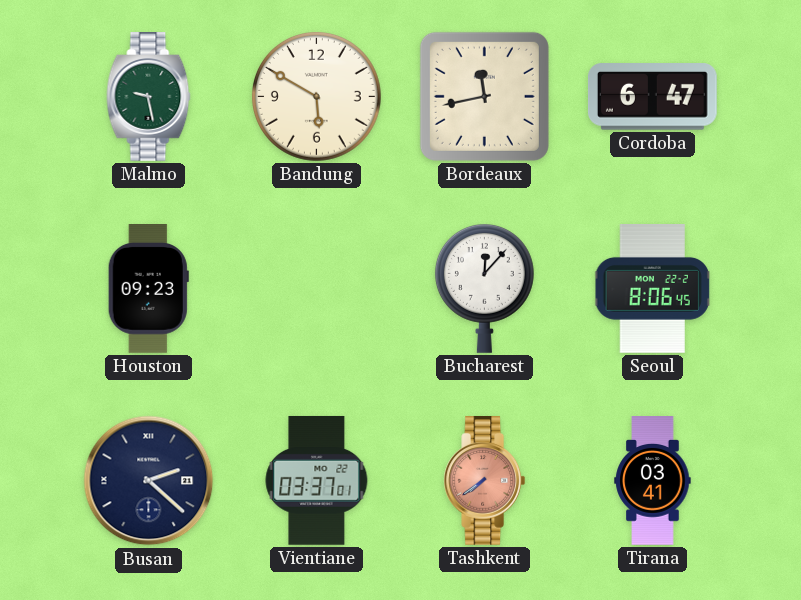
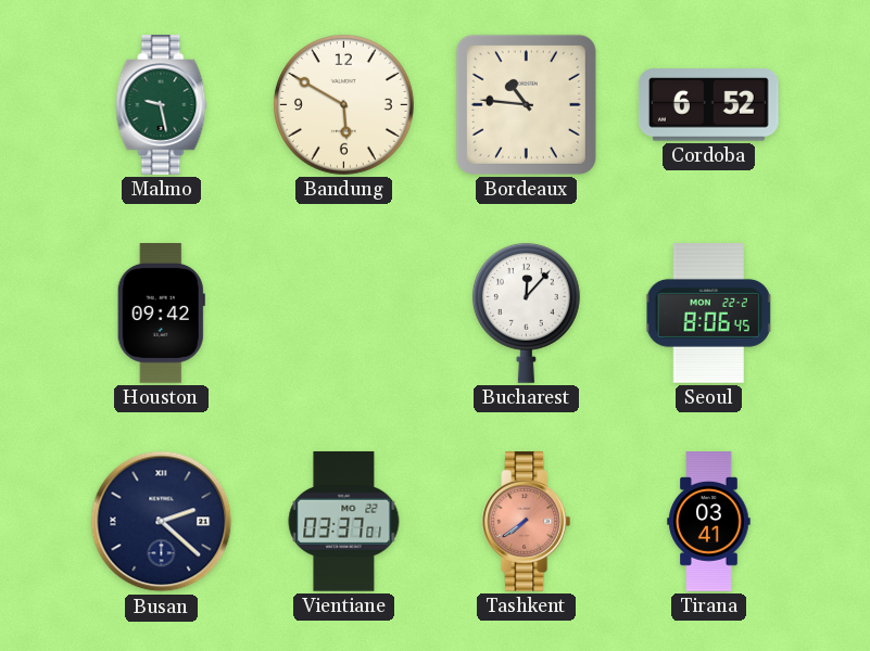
Bordeaux: 11:43 -> 10:46 (526, 104)
Cordoba: 6:47 -> 6:52 (708, 105)
Houston: 09:23 -> 09:42 (161, 314)
